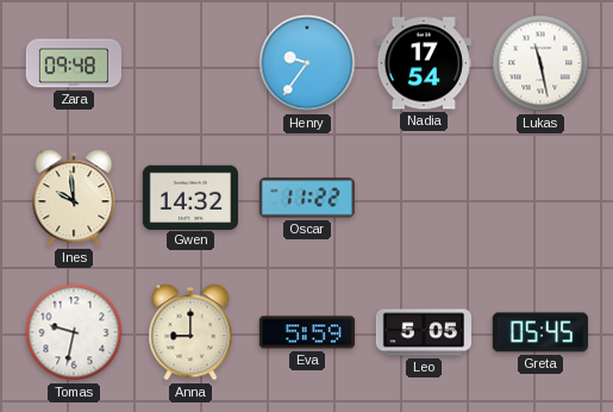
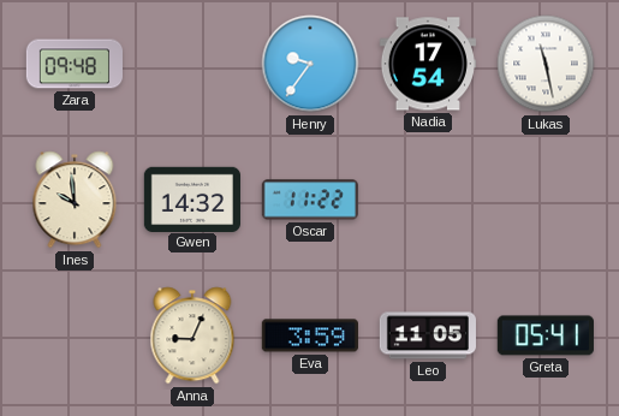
Tomas: 9:32 -> none (74, 332)
Anna: 9:00 -> 9:04 (192, 335)
Eva: 5:59 -> 3:59 (310, 335)
Leo: 5:05 -> 11:05 (428, 335)
Greta: 05:45 -> 05:41 (546, 335)
